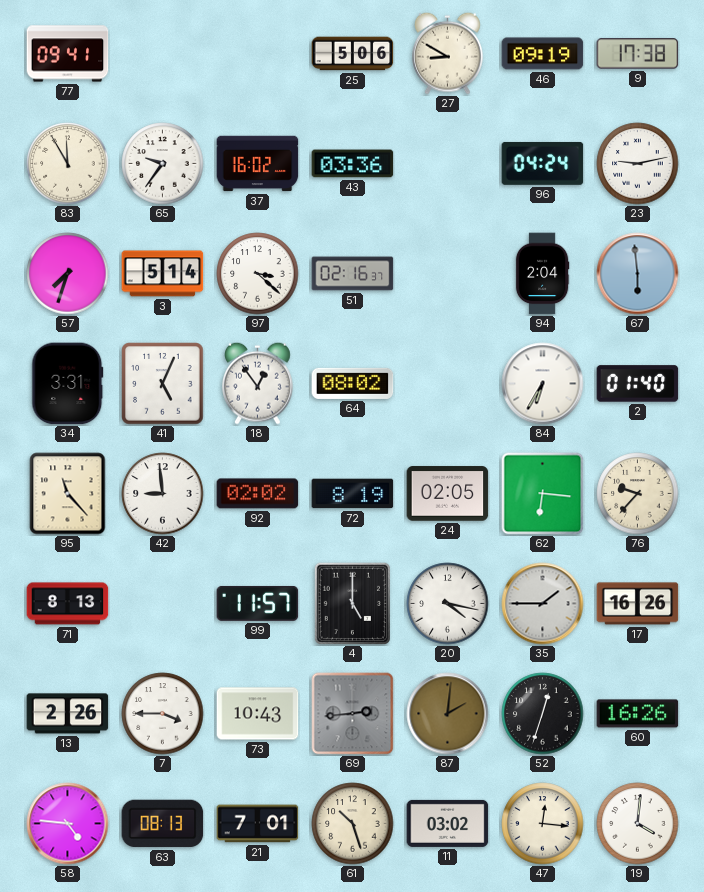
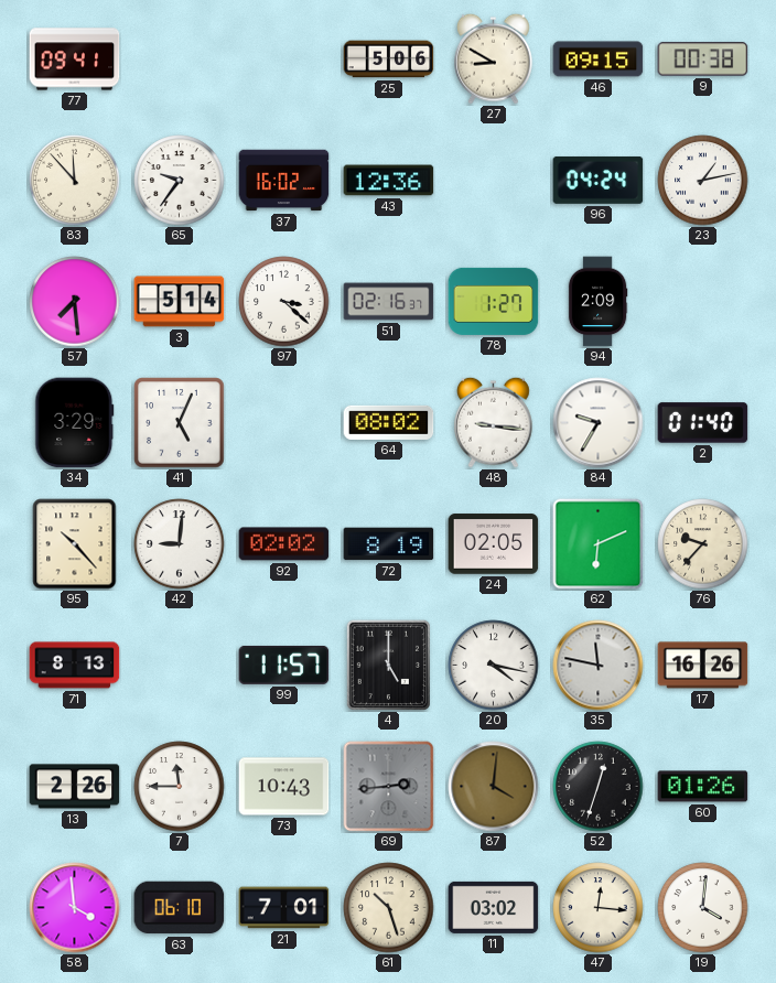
46: 09:19 -> 09:15 (599, 60)
9: 17:38 -> 00:38 (703, 60)
83: 11:55 -> 11:53 (75, 181)
43: 03:36 -> 12:36 (389, 181)
23: 9:13 -> 1:13 (703, 181)
57: 7:33 -> 7:29 (75, 302)
78: none -> 1:27 (494, 301)
94: 2:04 -> 2:09 (597, 302)
67: 5:59 -> none (638, 274)
34: 3:31 -> 3:29 (75, 423)
18: 12:54 -> none (258, 383)
48: none -> 9:16 (494, 422)
84: 6:35 -> 9:35 (599, 423)
95: 11:23 -> 10:23 (75, 544)
42: 8:59 -> 9:01 (180, 544)
62: 6:16 -> 6:11 (599, 544)
35: 1:45 -> 11:47 (599, 666)
7: 3:45 -> 11:45 (180, 787)
87: 2:01 -> 4:01 (494, 787)
60: 16:26 -> 01:26 (703, 787)
58: 4:46 -> 3:59 (75, 908)
63: 08:13 -> 06:10 (180, 908)
